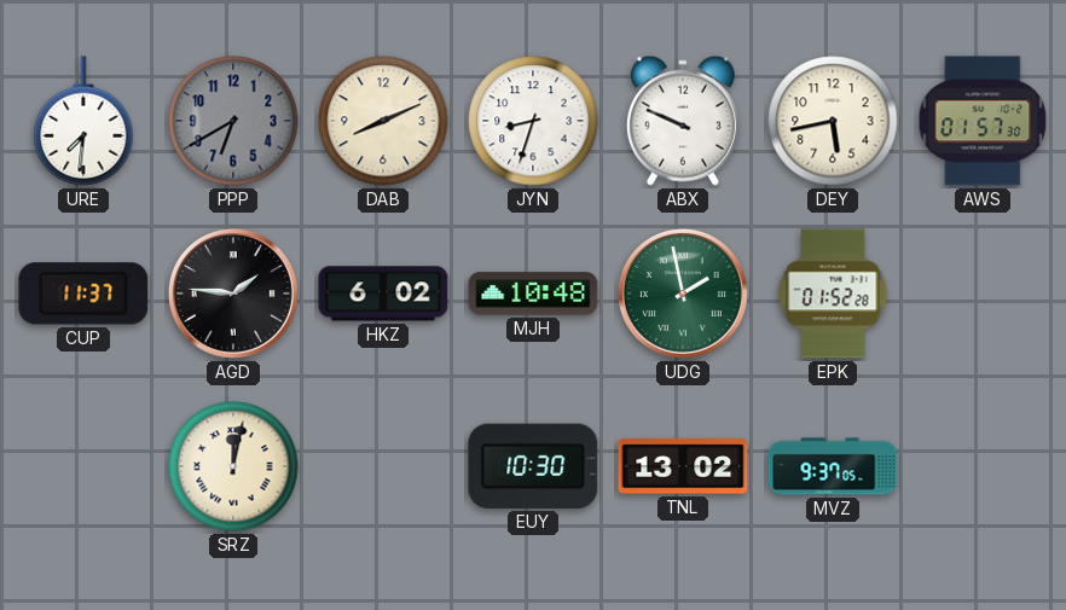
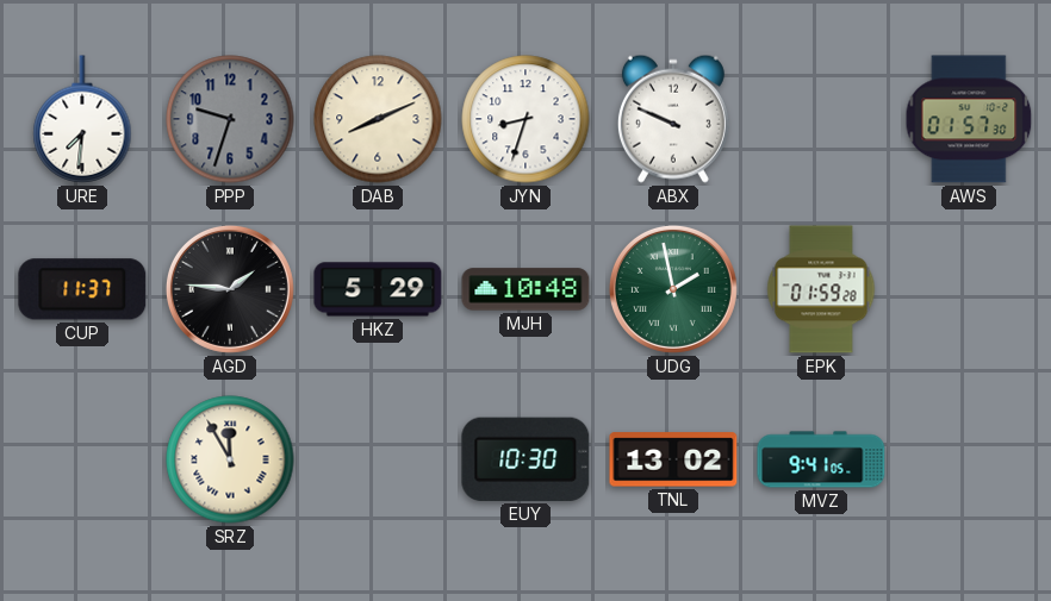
PPP: 6:40 -> 9:33 (230, 119)
DEY: 5:43 -> none (833, 121)
HKZ: 6:02 -> 5:29 (378, 289)
EPK: 01:52 -> 01:59 (821, 289)
SRZ: 12:02 -> 11:55 (230, 459)
MVZ: 9:37 -> 9:41 (821, 459)
